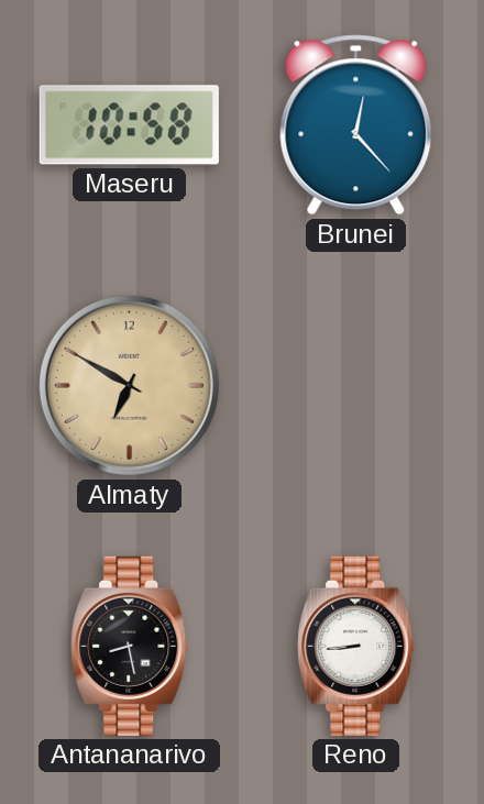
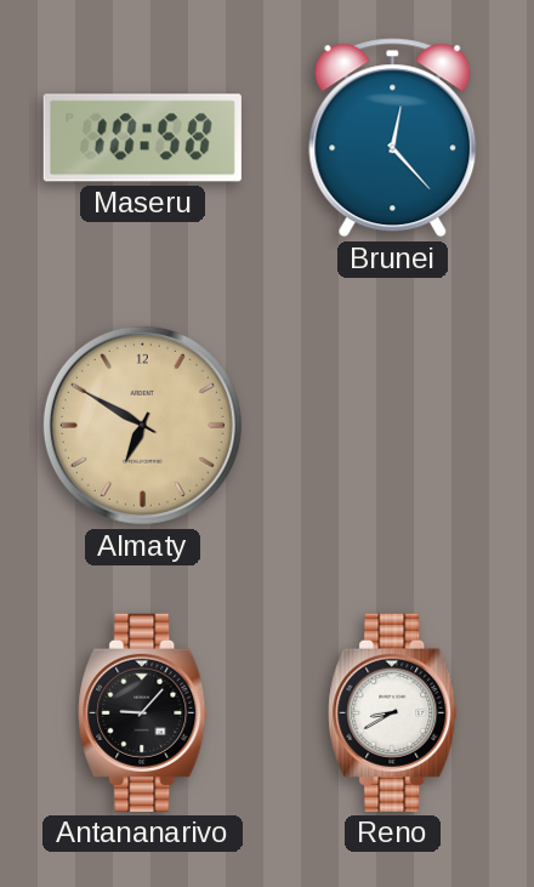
Antananarivo: 8:28 -> 9:07 (143, 712)
Reno: 8:44 -> 8:40 (393, 712)
